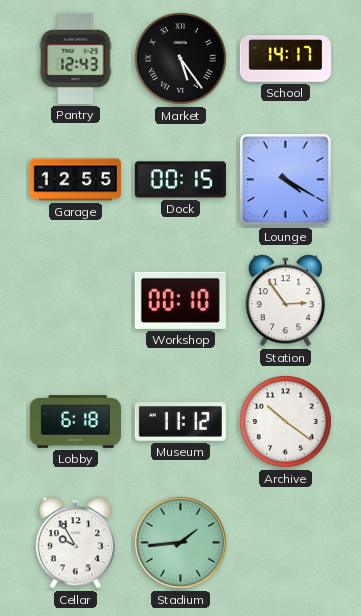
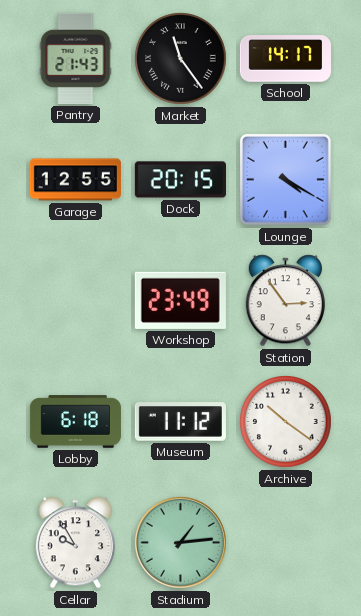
Pantry: 12:43 -> 21:43 (76, 58)
Market: 5:24 -> 11:24 (181, 59)
Dock: 00:15 -> 20:15 (180, 180)
Workshop: 00:10 -> 23:49 (180, 300)
Stadium: 1:44 -> 1:14 (180, 542)
